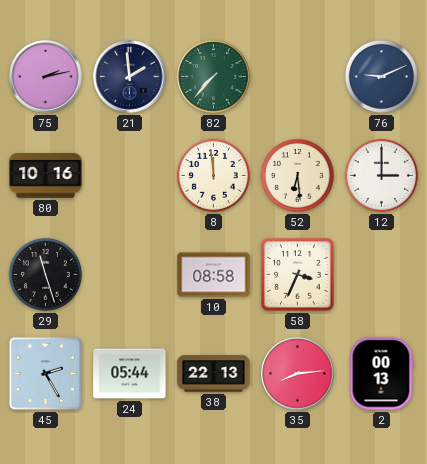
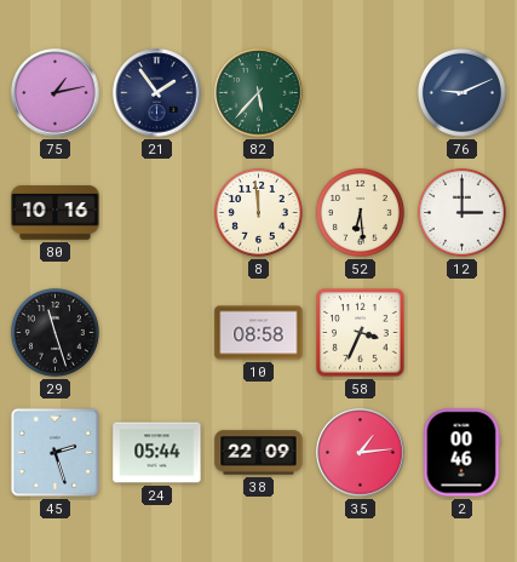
75: 2:13 -> 1:13 (56, 93)
21: 1:59 -> 1:54 (157, 93)
82: 7:37 -> 5:37 (259, 93)
45: 2:25 -> 2:27 (54, 452)
38: 22:13 -> 22:09 (259, 453)
35: 8:14 -> 1:14 (361, 453)
2: 00:13 -> 00:46 (461, 453)
